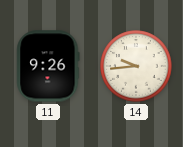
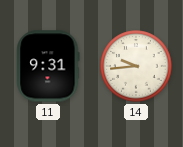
11: 9:26 -> 9:31 (48, 66)
